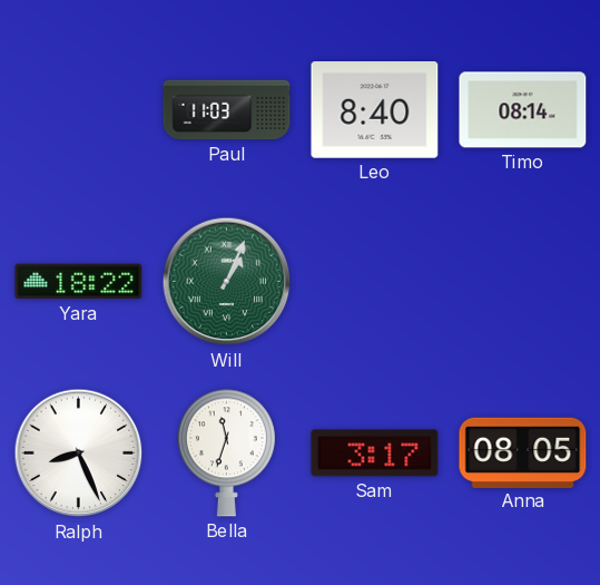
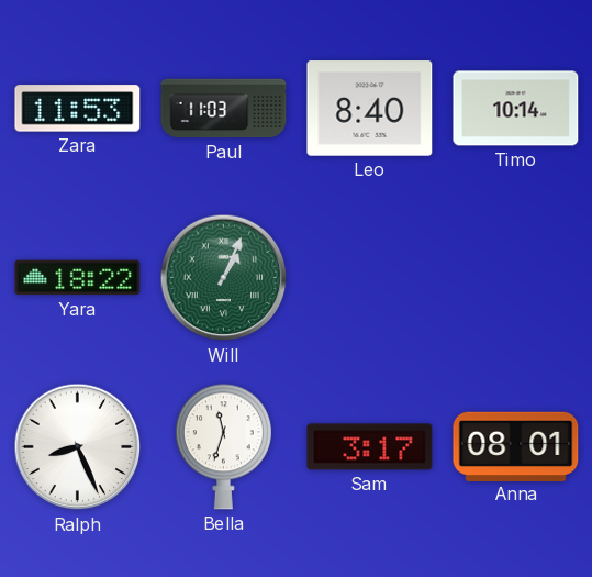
Zara: none -> 11:53 (78, 109)
Timo: 08:14 -> 10:14 (516, 109)
Anna: 08:05 -> 08:01 (516, 446)
